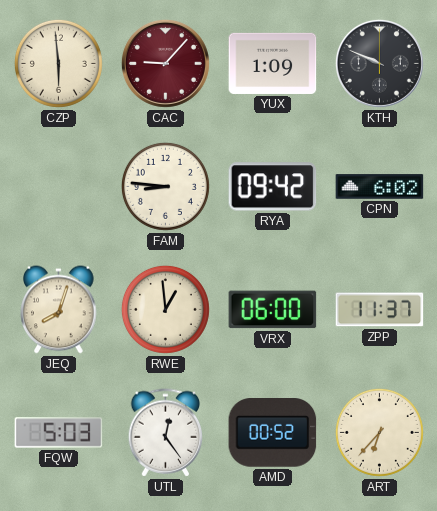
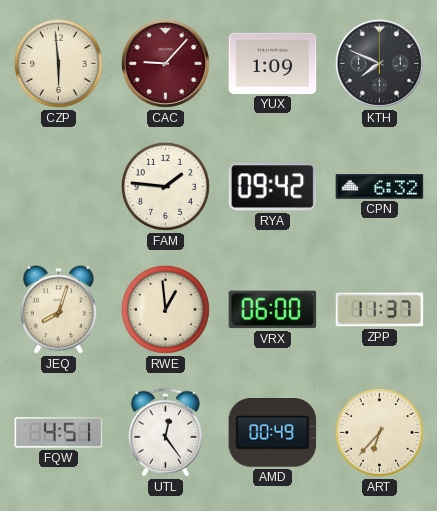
KTH: 9:49 -> 7:49 (379, 63)
FAM: 8:46 -> 1:46 (165, 186)
CPN: 6:02 -> 6:32 (380, 187)
FQW: 5:03 -> 4:51 (59, 433)
AMD: 00:52 -> 00:49 (273, 433)
